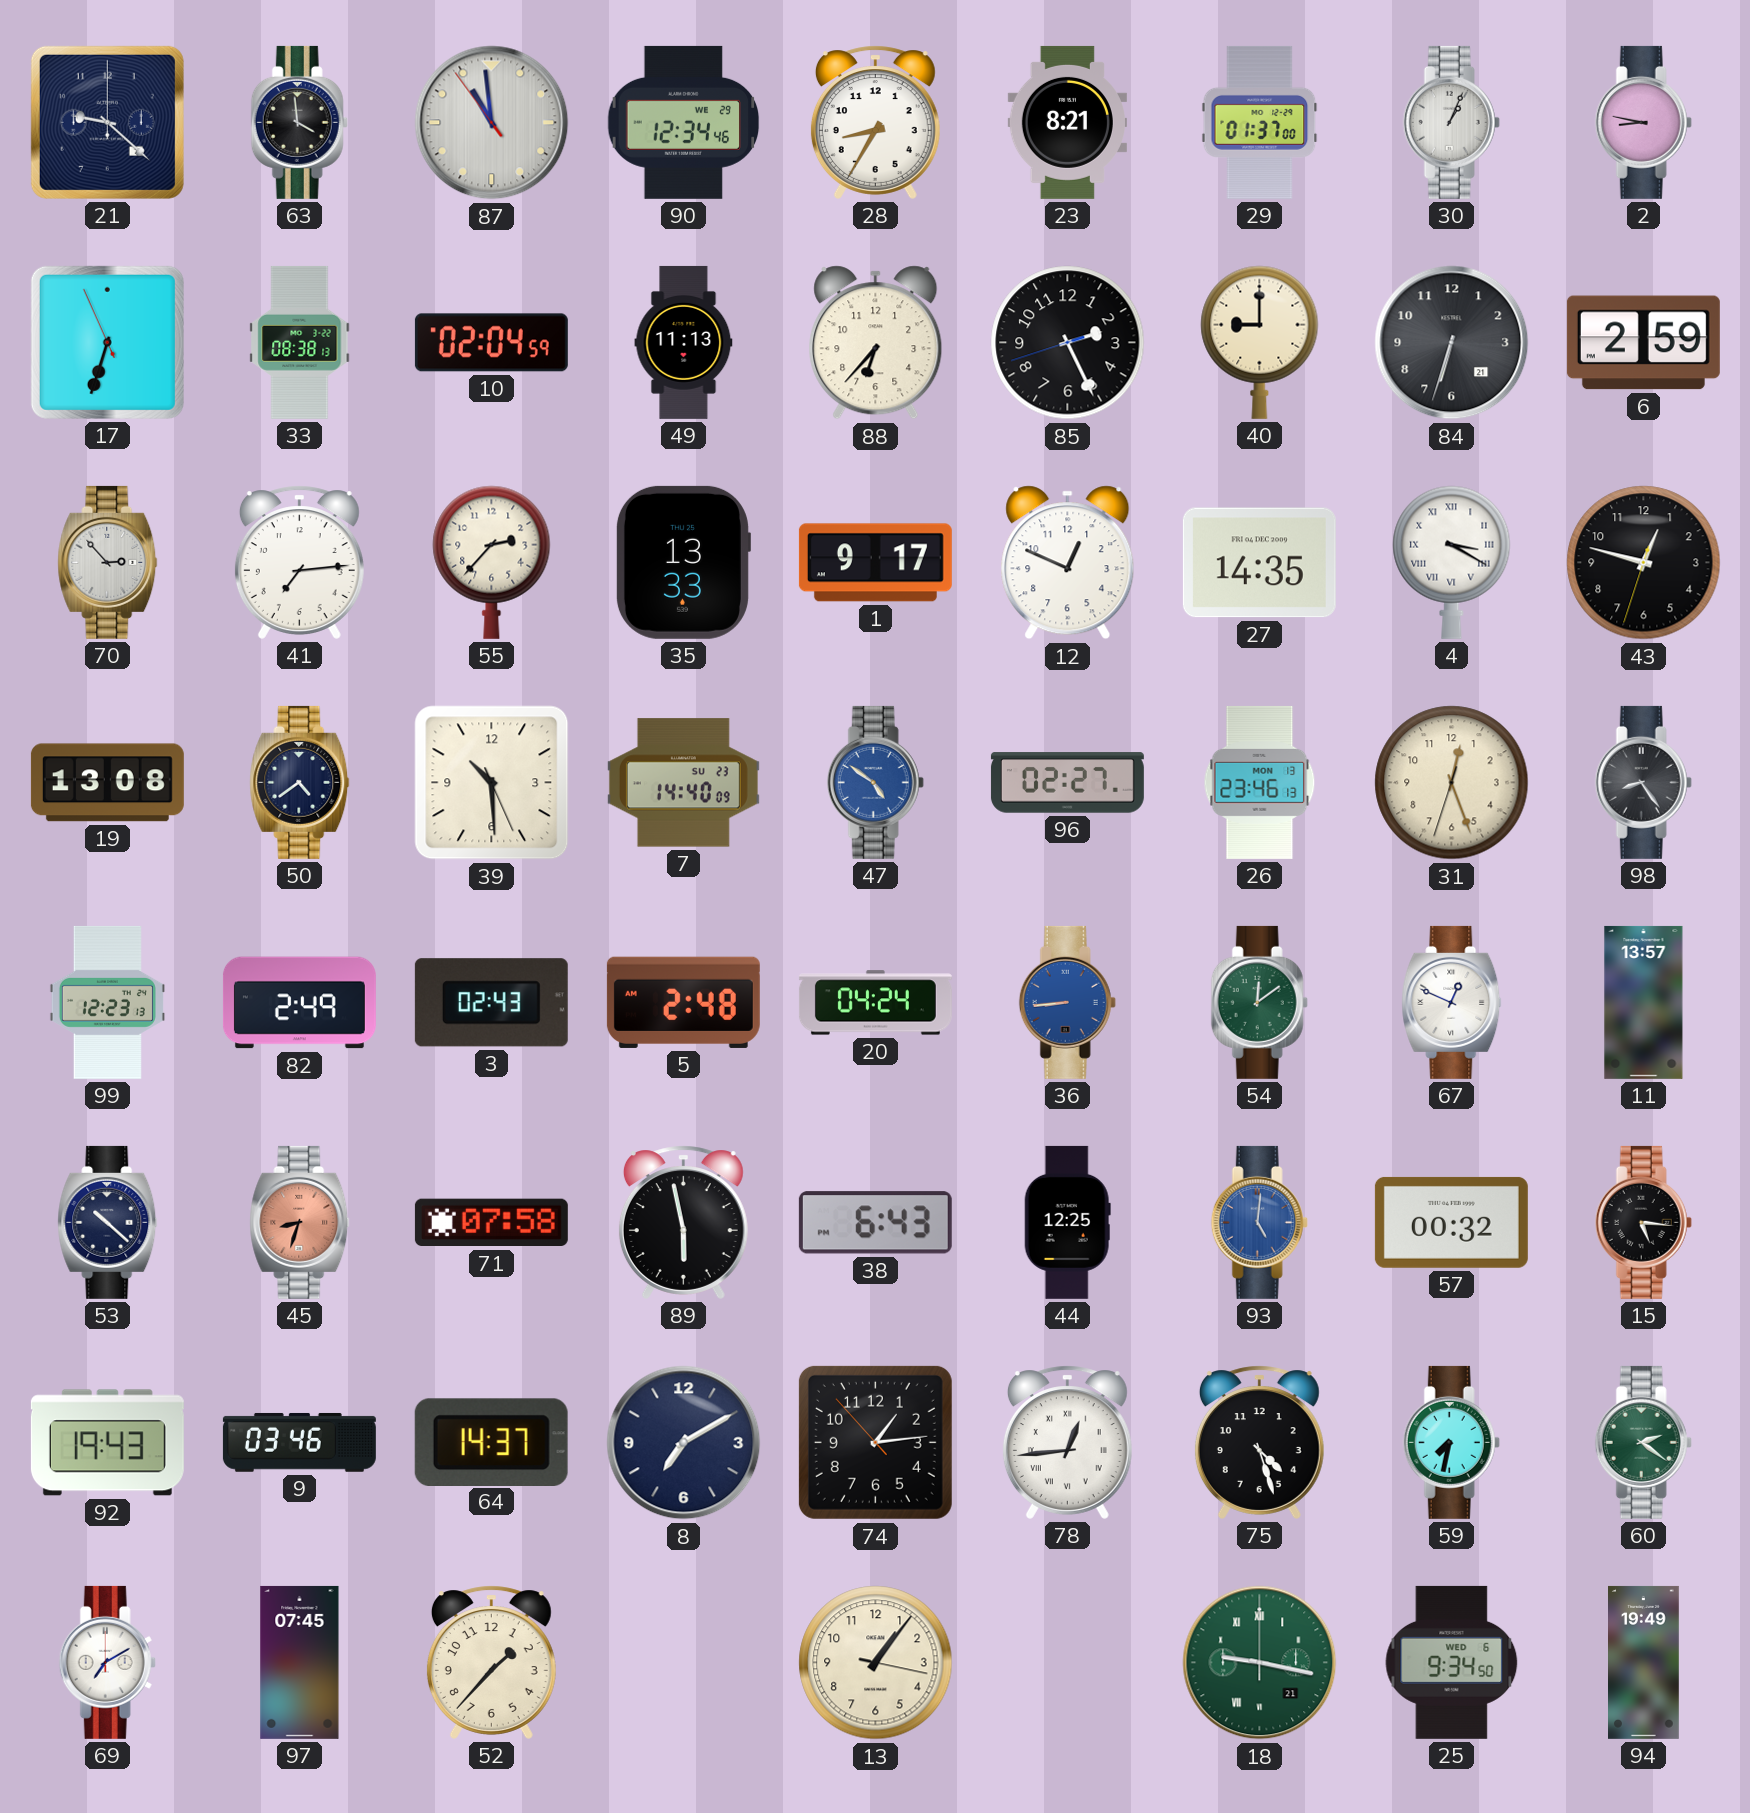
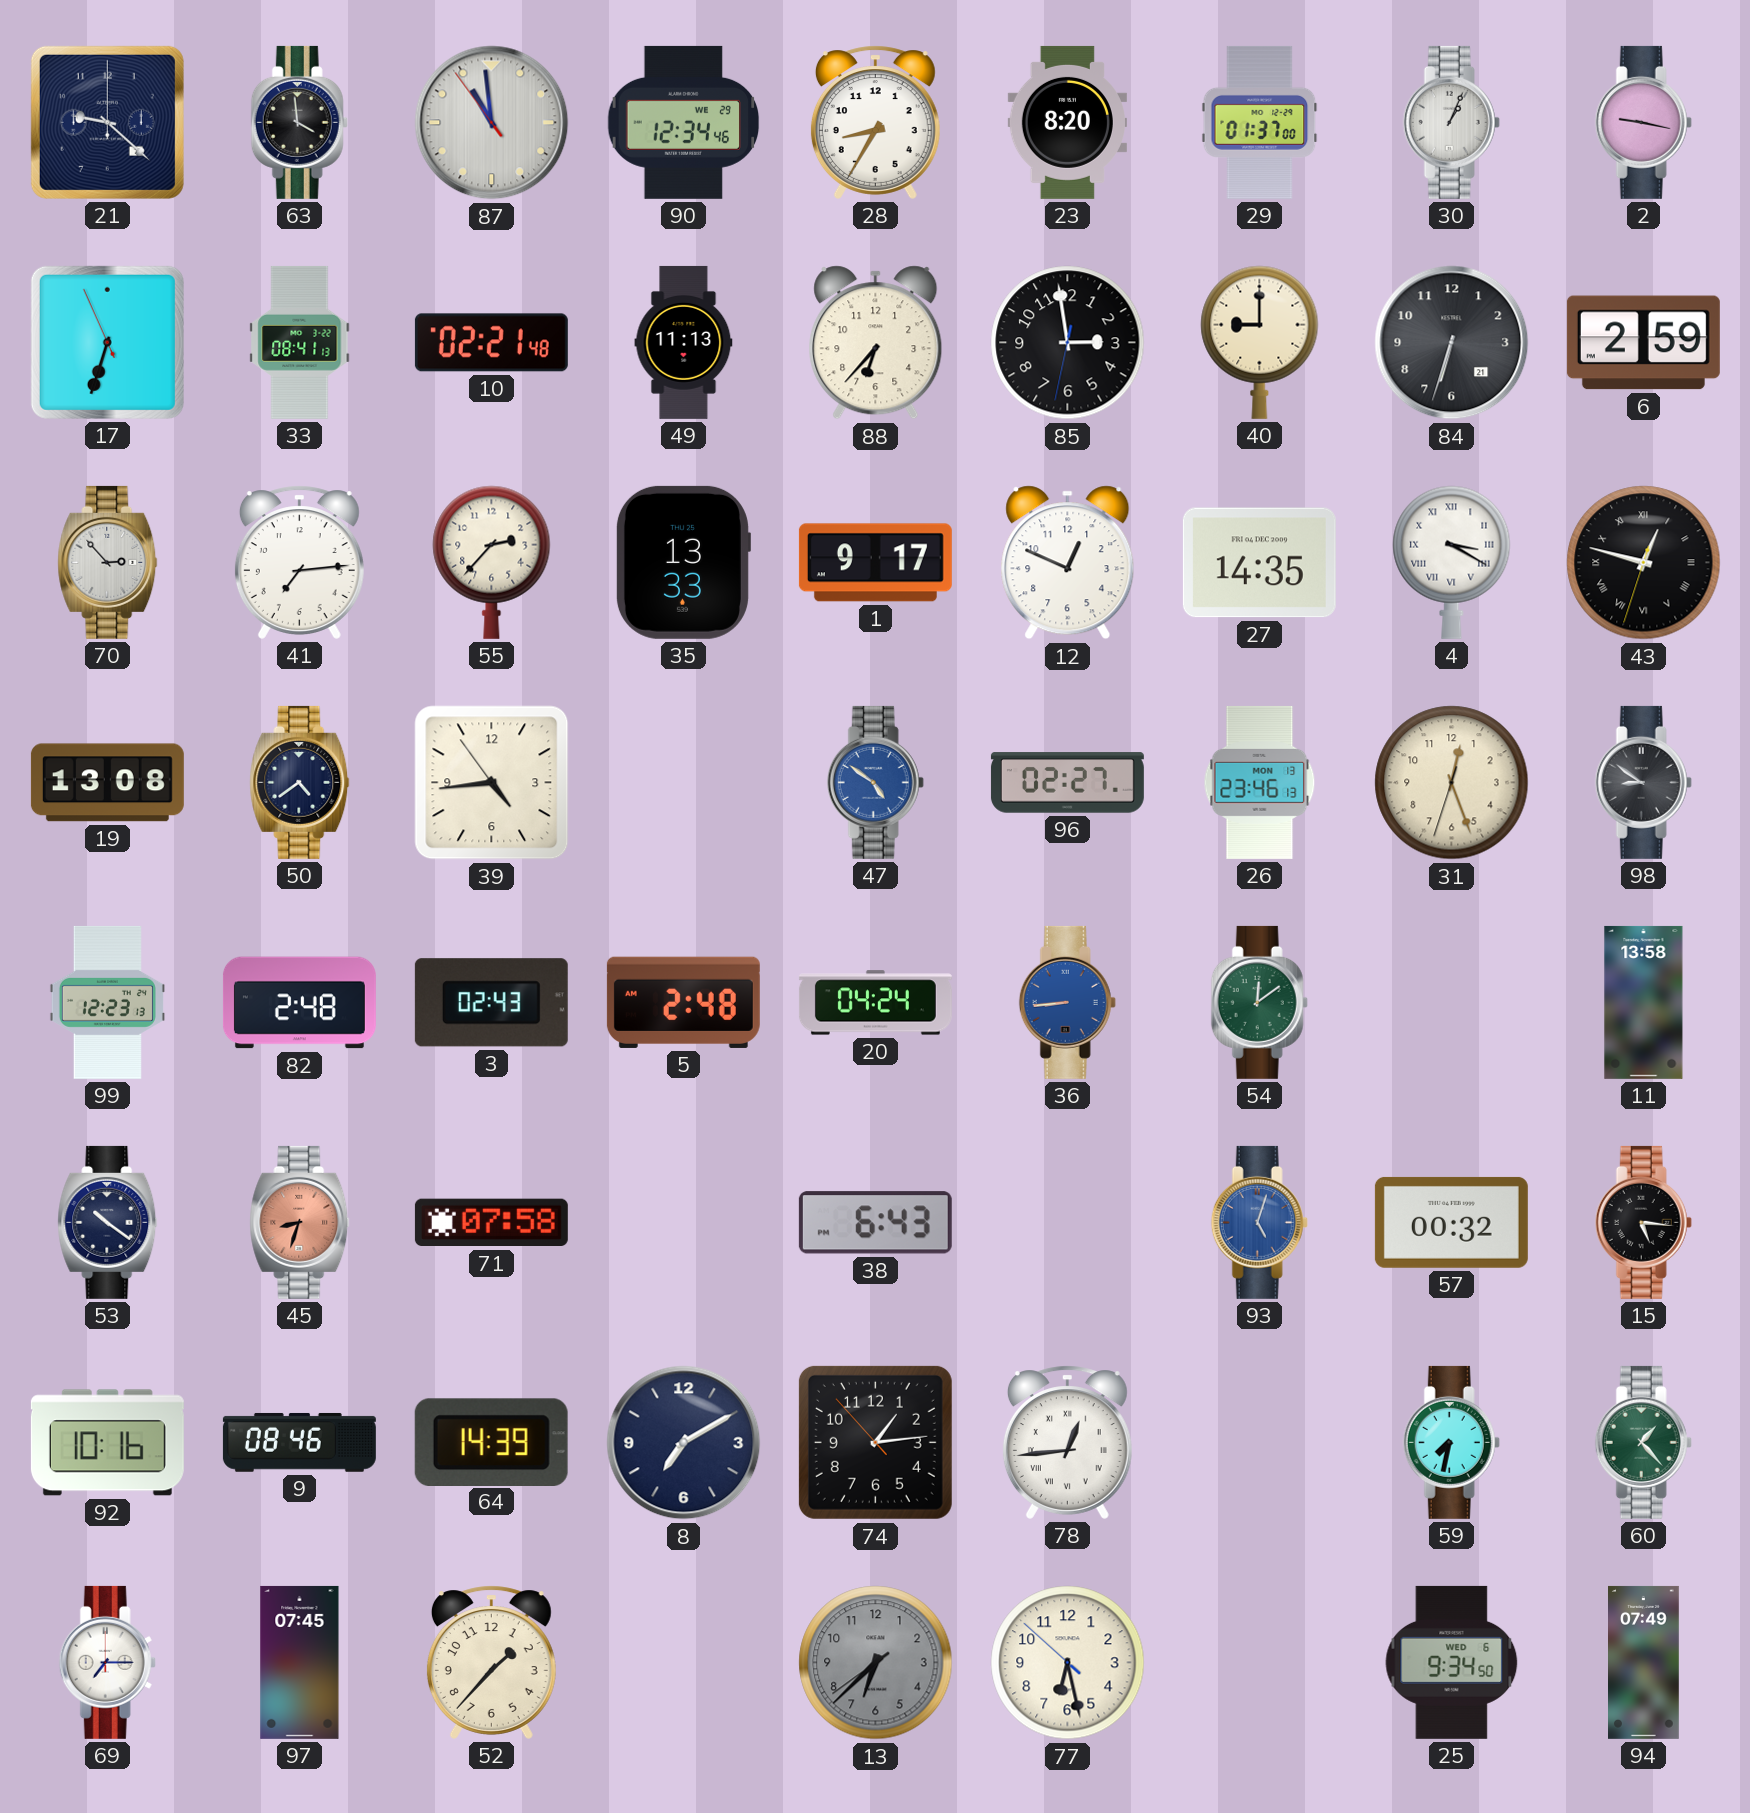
23: 8:21 -> 8:20 (1067, 122)
2: 8:47 -> 9:17 (1643, 122)
33: 08:38 -> 08:41 (300, 342)
10: 02:04 -> 02:21 (491, 343)
85: 2:25 -> 2:58 (1068, 343)
43 numerals: Arabic -> Roman (1644, 563)
39: 10:29 -> 4:43 (492, 783)
7: 14:40 -> none (683, 783)
98: 8:24 -> 8:51 (1643, 782)
82: 2:49 -> 2:48 (299, 1003)
67: 12:49 -> none (1452, 1002)
11: 13:57 -> 13:58 (1644, 1002)
53: 10:22 -> 10:21 (108, 1222)
89: 5:58 -> none (683, 1222)
44: 12:25 -> none (1067, 1222)
93: 5:01 -> 5:03 (1259, 1222)
92: 19:43 -> 10:16 (107, 1443)
9: 03:46 -> 08:46 (299, 1442)
64: 14:37 -> 14:39 (491, 1442)
75: 4:27 -> none (1259, 1442)
60: 2:21 -> 1:23 (1643, 1442)
69: 7:10 -> 7:15 (107, 1662)
13: 1:06 -> 6:37 (876, 1663)
13 dial: cream -> grey (876, 1663)
77: none -> 6:27 (1068, 1663)
18: 9:17 -> none (1260, 1663)
94: 19:49 -> 07:49 (1644, 1662)
